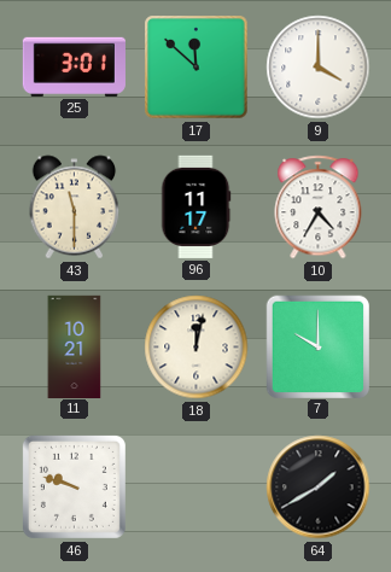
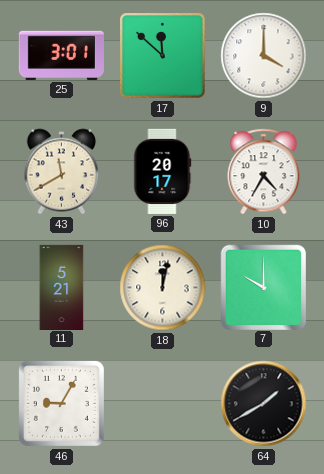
43: 11:30 -> 11:40 (62, 172)
96: 11:17 -> 20:17 (162, 171)
11: 10:21 -> 5:21 (62, 287)
46: 9:48 -> 9:05 (61, 403)
